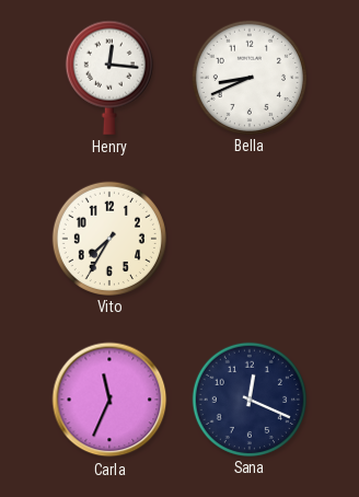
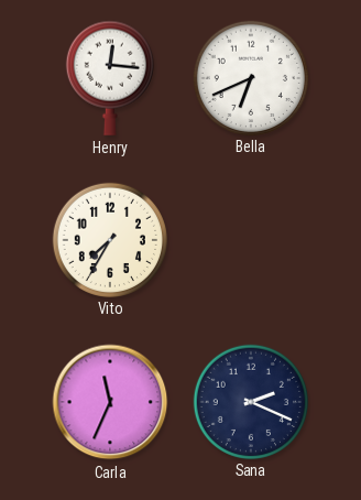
Bella: 8:41 -> 6:41 (250, 77)
Sana: 12:19 -> 2:19 (250, 401)
